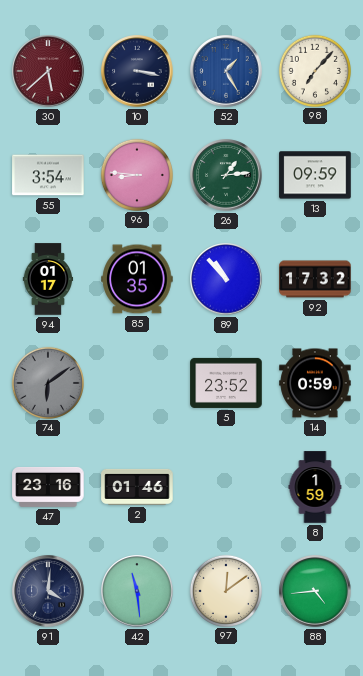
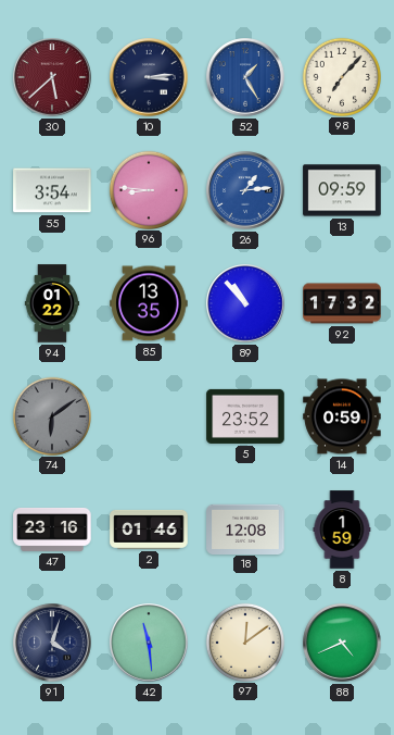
10: 3:17 -> 3:14 (149, 77)
26 dial: green -> blue (245, 190)
94: 01:17 -> 01:22 (52, 303)
85: 01:35 -> 13:35 (149, 303)
18: none -> 12:08 (245, 528)
91: 4:01 -> 4:03 (52, 643)
88: 4:44 -> 4:41 (342, 643)
